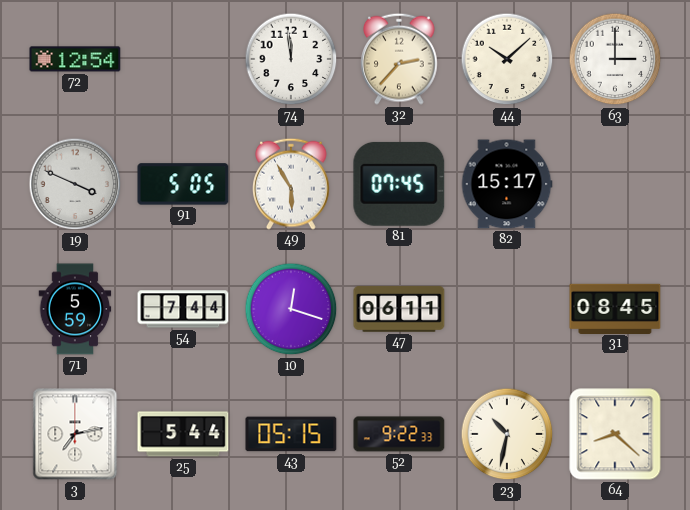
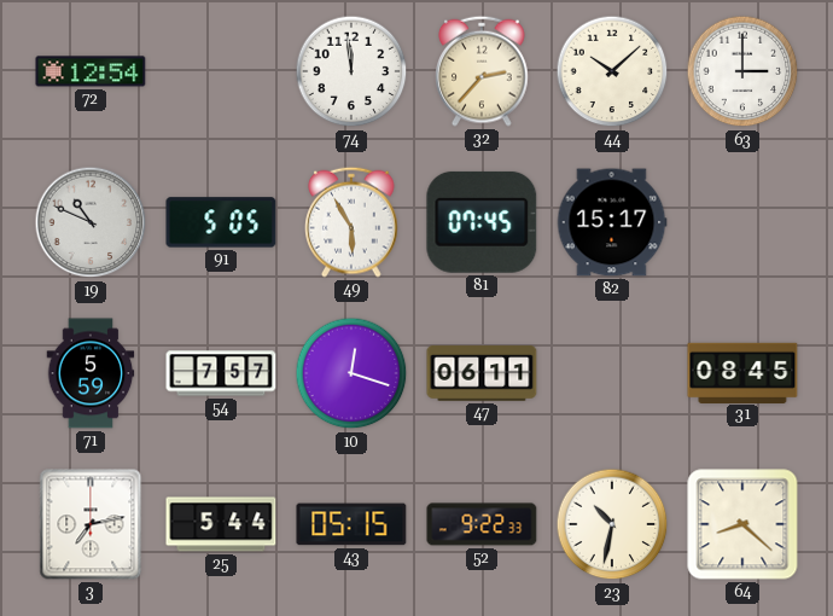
19: 3:49 -> 10:49 (91, 222)
54: 7:44 -> 7:57 (221, 373)
